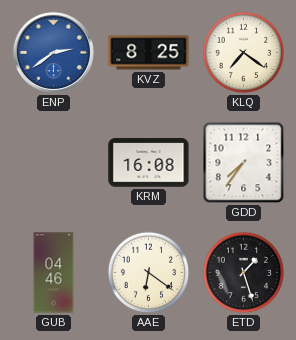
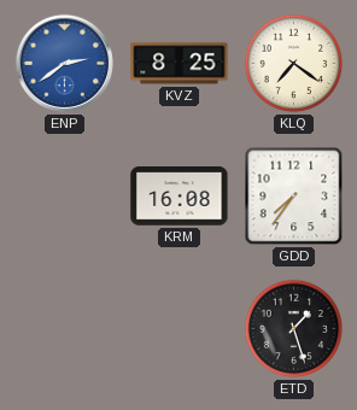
GUB: 04:46 -> none (54, 273)
AAE: 6:21 -> none (149, 273)
